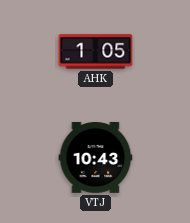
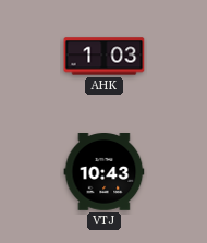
AHK: 1:05 -> 1:03 (105, 57)
